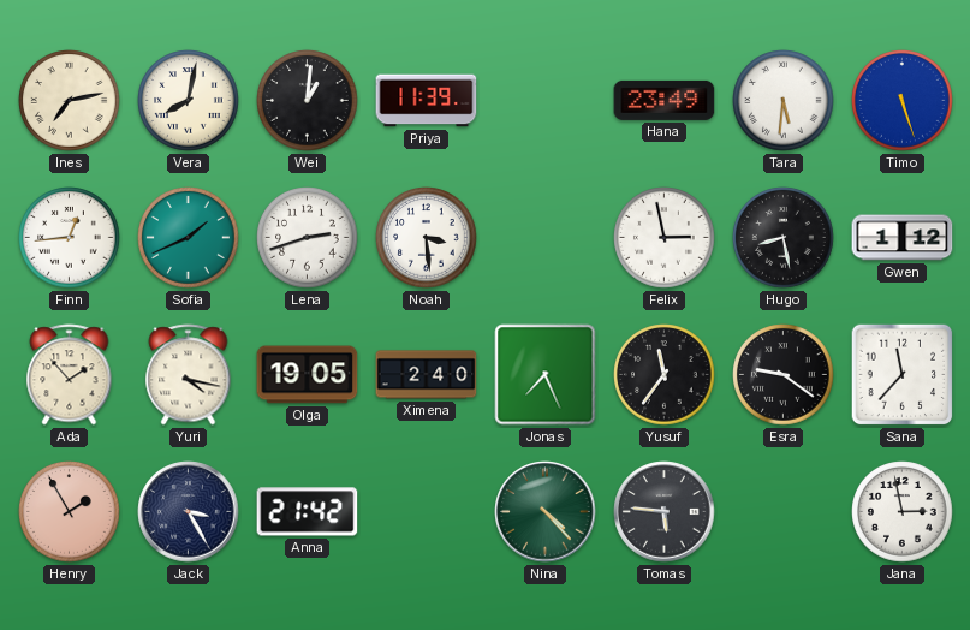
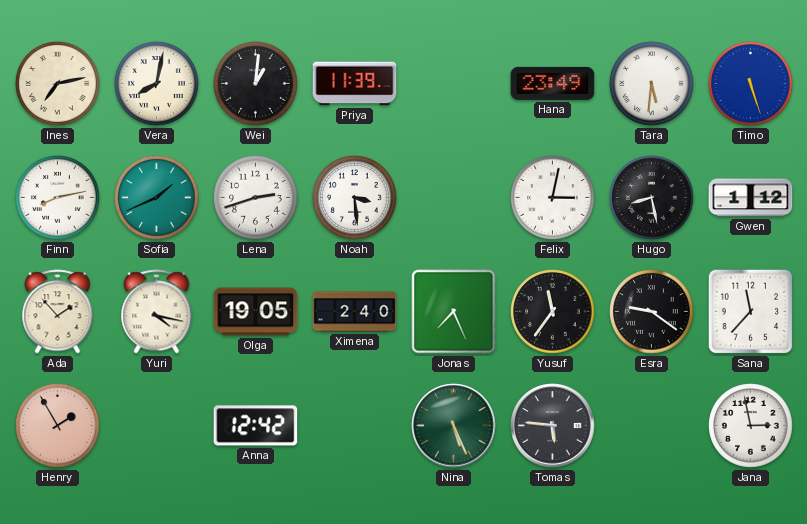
Finn: 12:44 -> 8:13 (58, 198)
Felix: 2:58 -> 3:02 (553, 198)
Jack: 3:25 -> none (189, 512)
Anna: 21:42 -> 12:42 (256, 426)
Nina: 4:23 -> 5:26 (454, 426)
